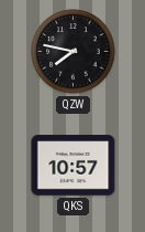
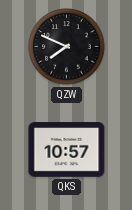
QZW: 7:47 -> 7:49 (67, 47)
